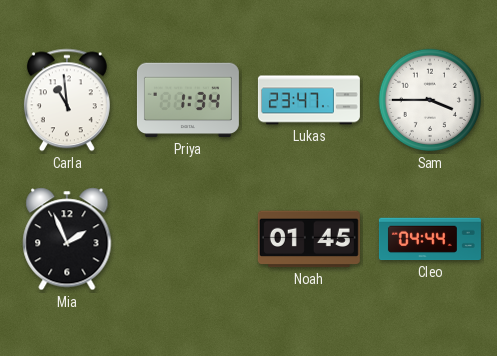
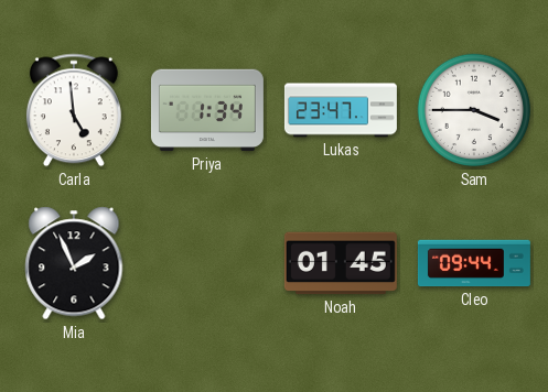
Carla: 10:59 -> 4:59 (74, 110)
Cleo: 04:44 -> 09:44 (474, 263)
